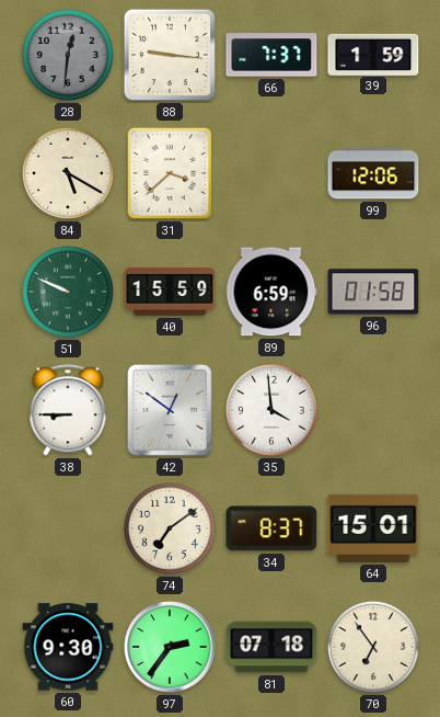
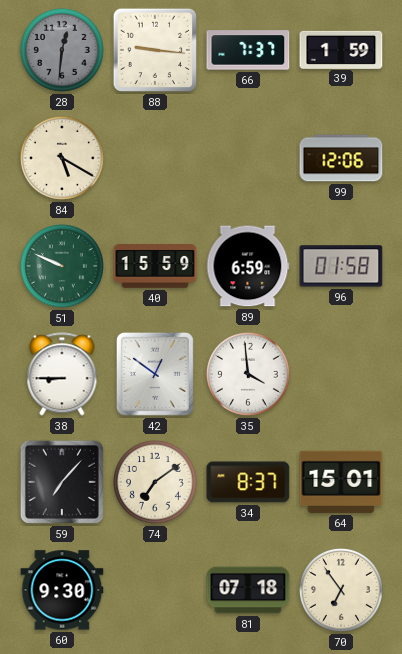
31: 3:38 -> none (170, 173)
59: none -> 7:07 (62, 482)
97: 2:36 -> none (170, 647)
